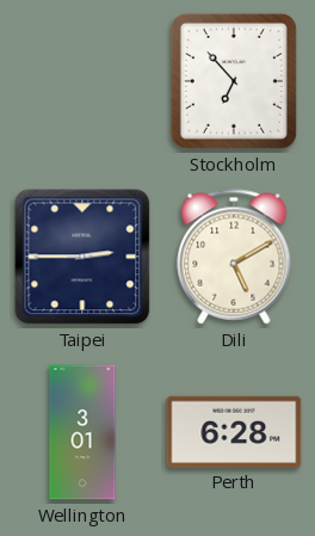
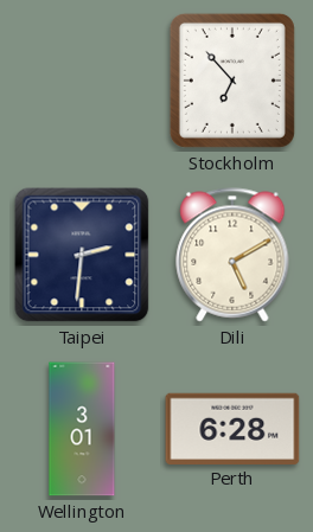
Taipei: 2:45 -> 2:31 (82, 255)
